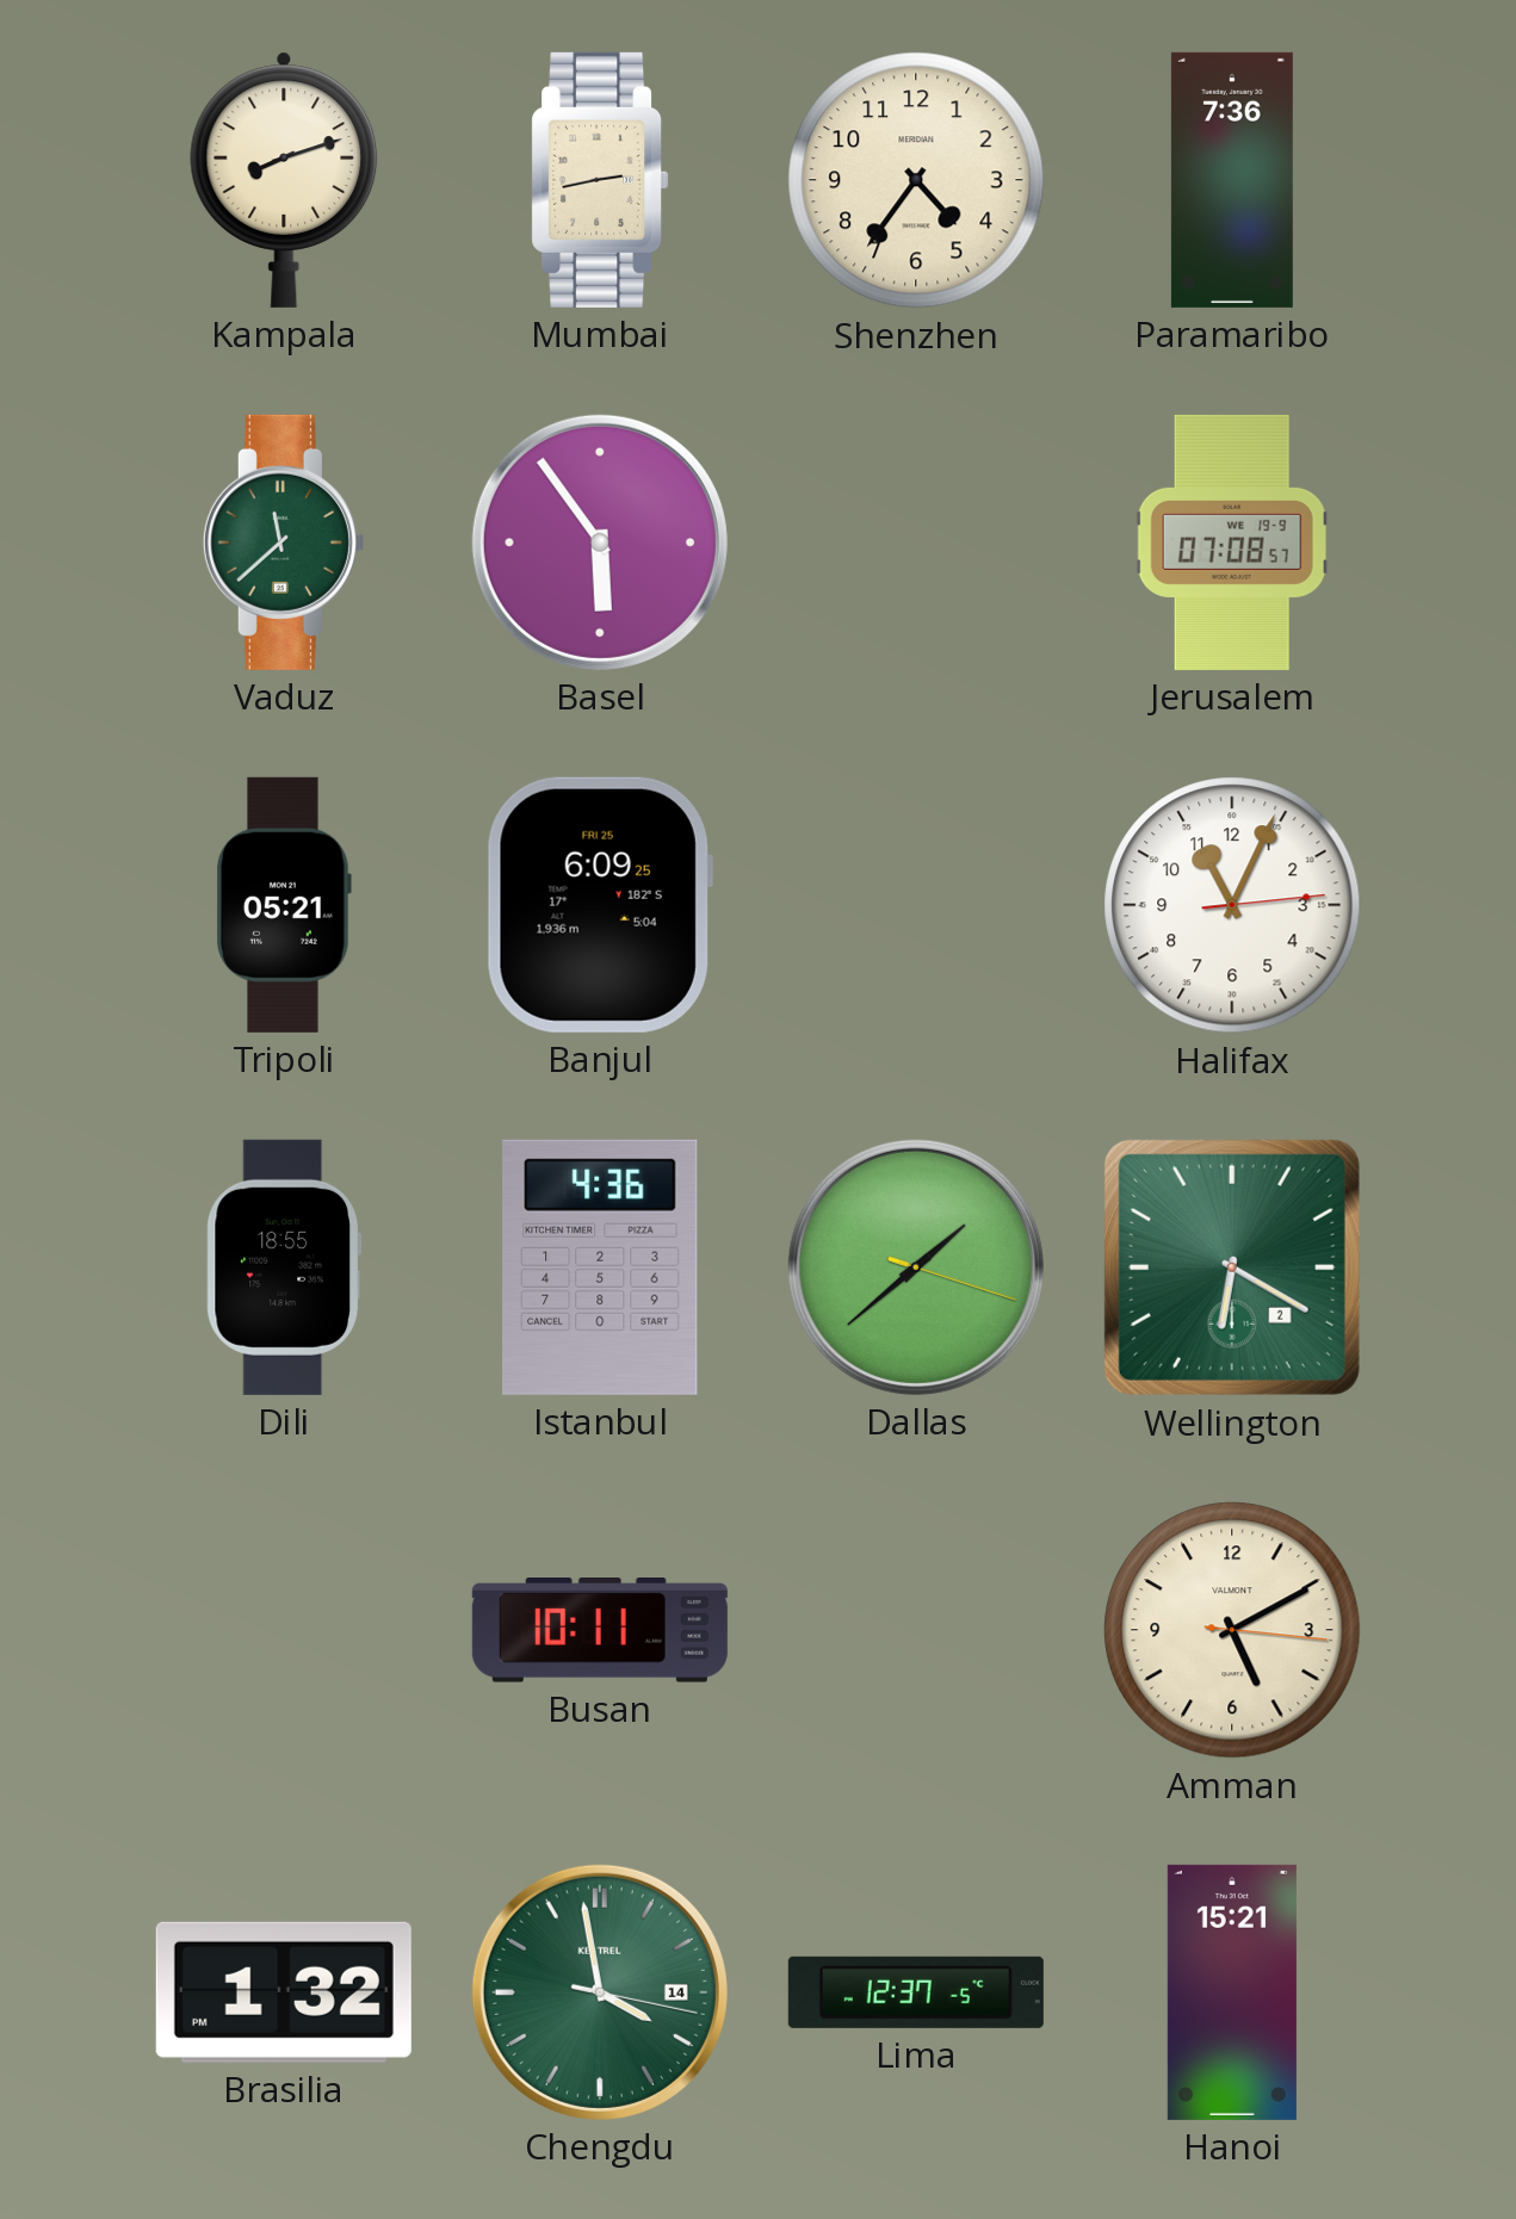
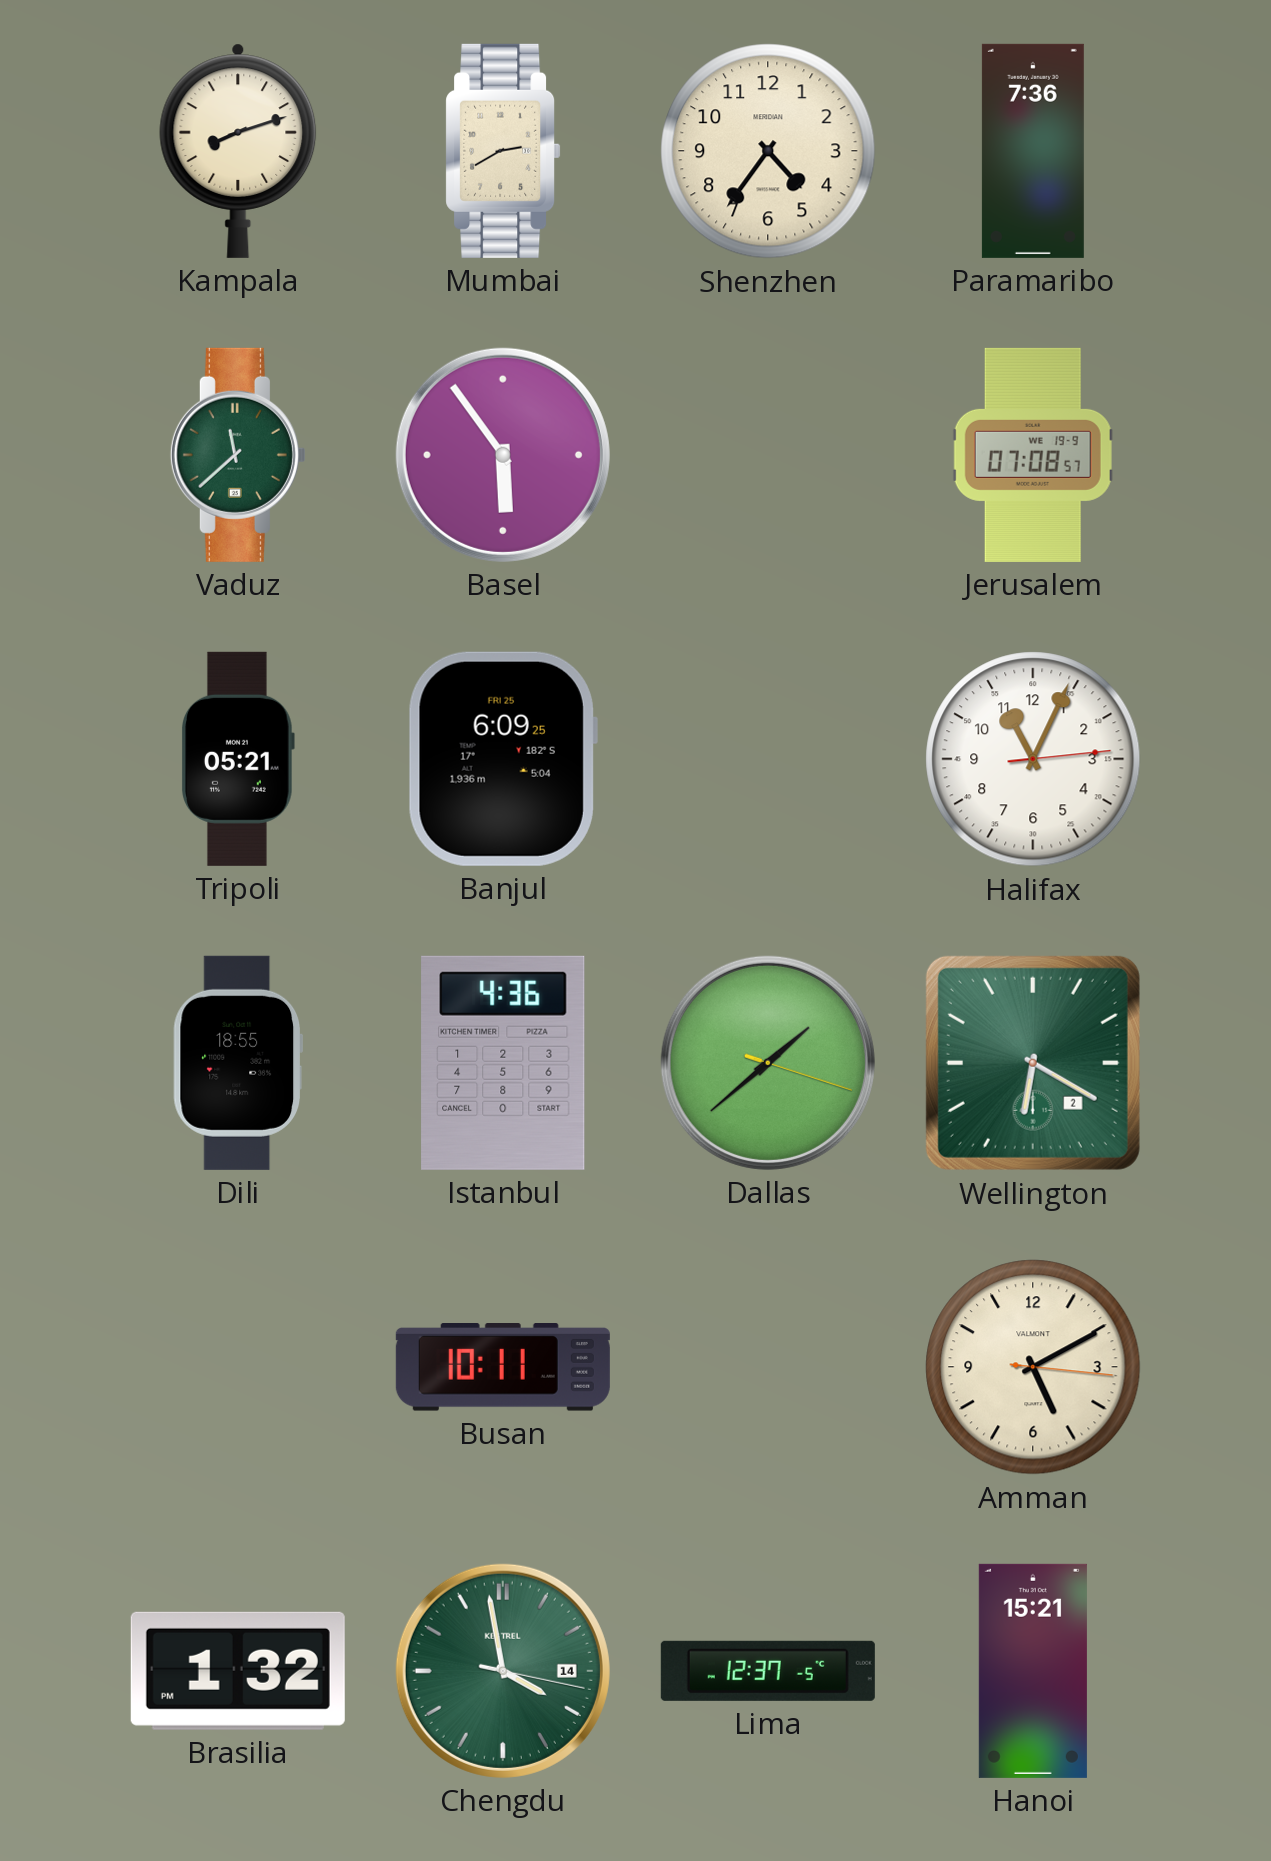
Mumbai: 2:43 -> 2:40 (503, 151)
